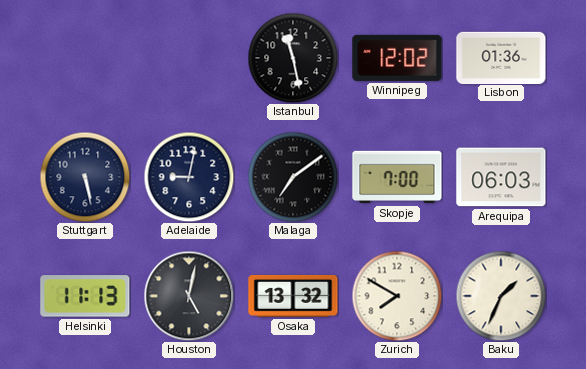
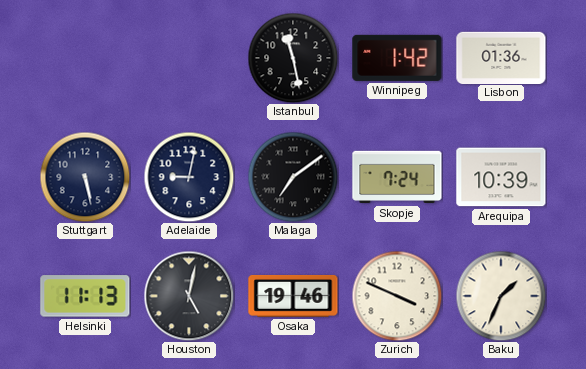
Winnipeg: 12:02 -> 1:42 (397, 58)
Skopje: 7:00 -> 7:24 (397, 177)
Arequipa: 06:03 -> 10:39 (501, 177)
Osaka: 13:32 -> 19:46 (293, 296)
Zurich: 7:50 -> 3:49 (397, 296)
